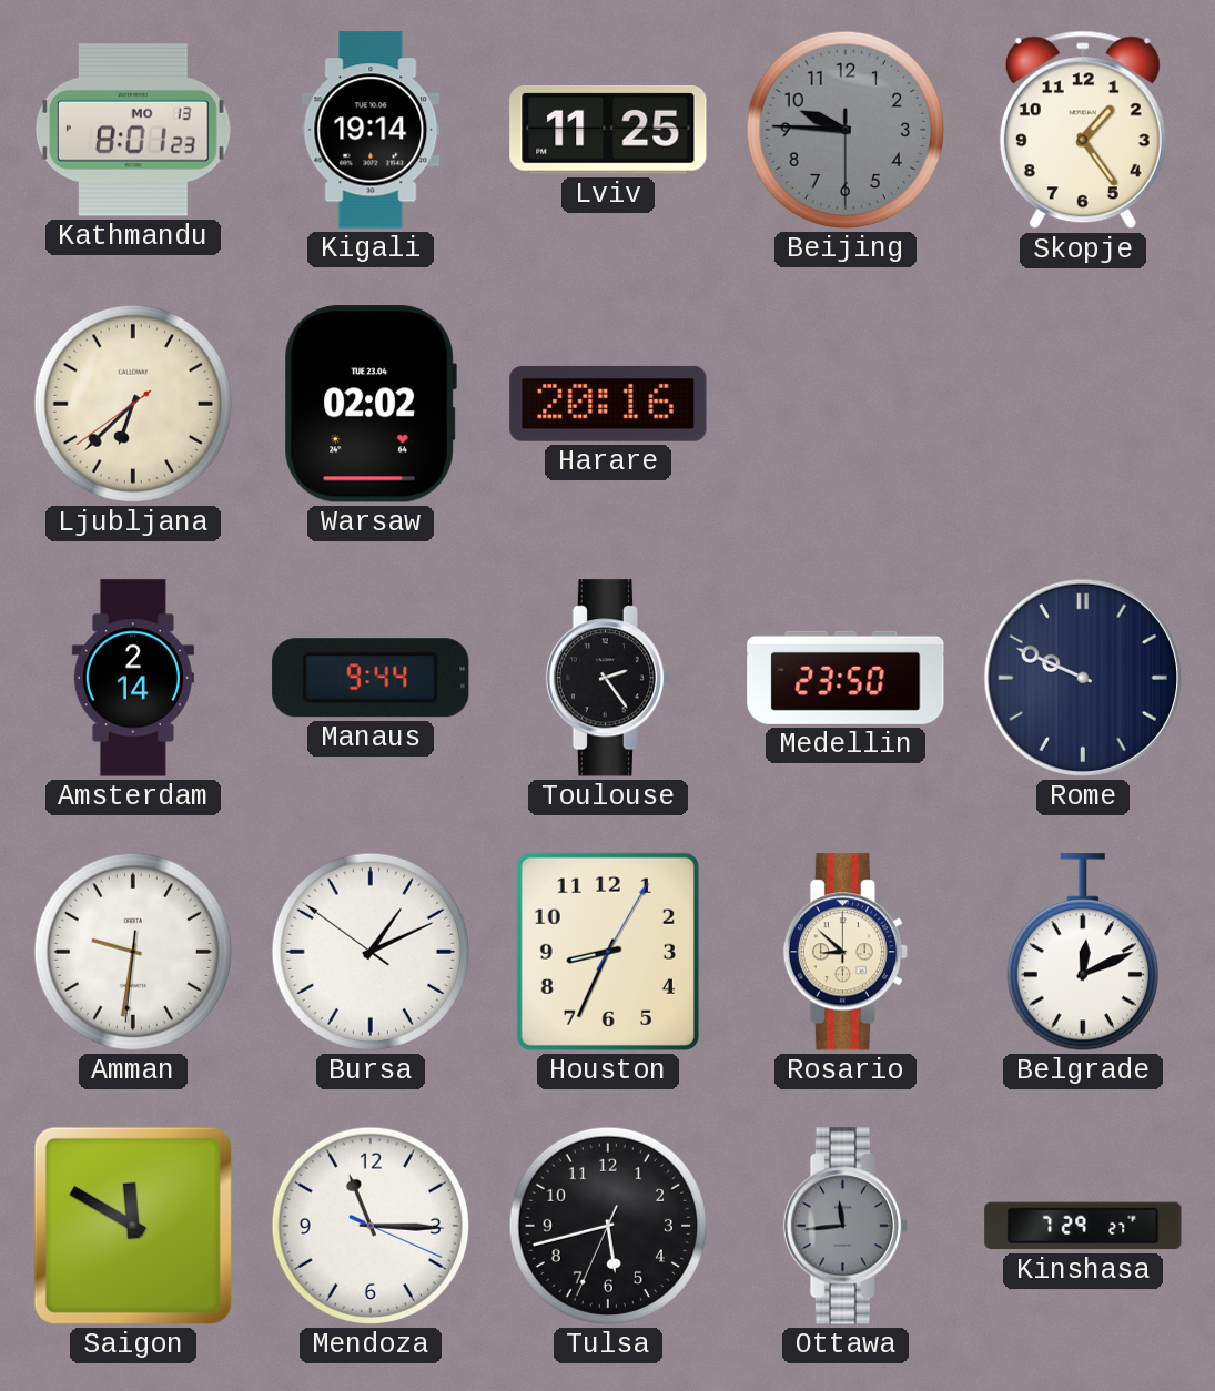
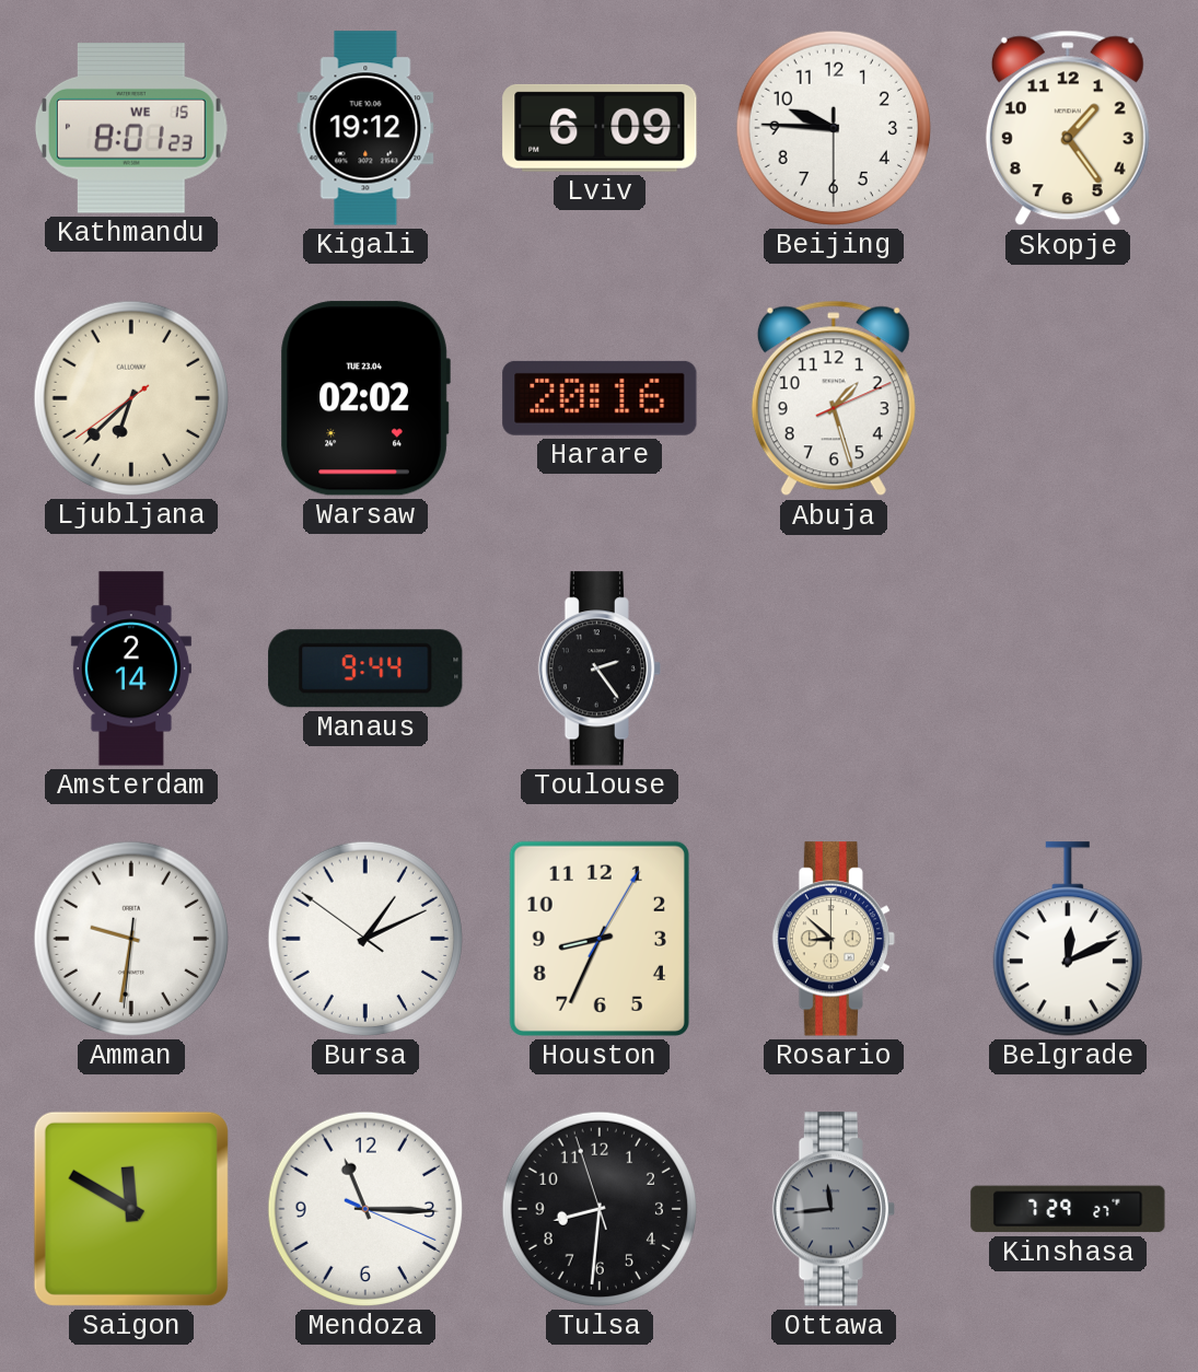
Kathmandu date: MO 13 -> WE 15 (131, 128)
Kigali: 19:14 -> 19:12 (365, 128)
Lviv: 11:25 -> 6:09 (600, 128)
Beijing dial: grey -> white (834, 128)
Abuja: none -> 1:27 (834, 398)
Medellin: 23:50 -> none (846, 678)
Rome: 9:49 -> none (1083, 678)
Tulsa: 5:42 -> 8:30 (600, 1209)
